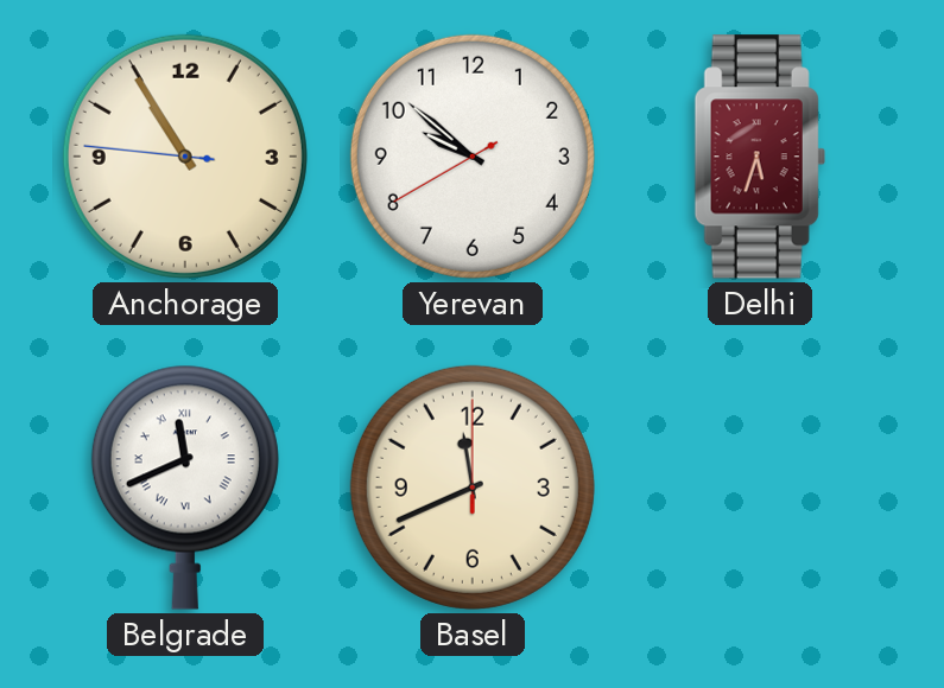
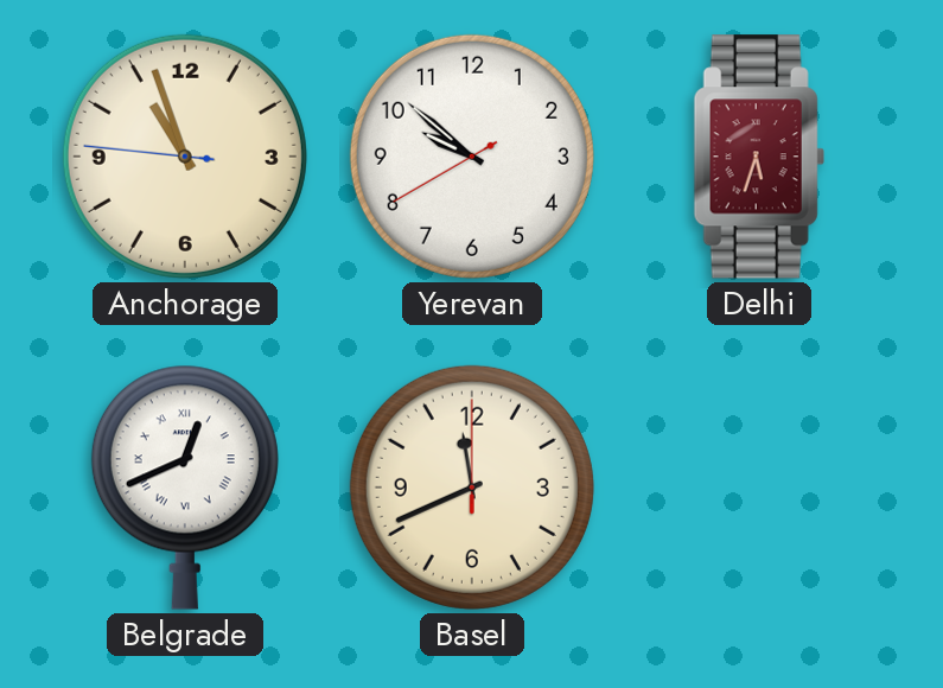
Anchorage: 10:54 -> 10:56 (185, 157)
Belgrade: 11:41 -> 12:41 (185, 488)
